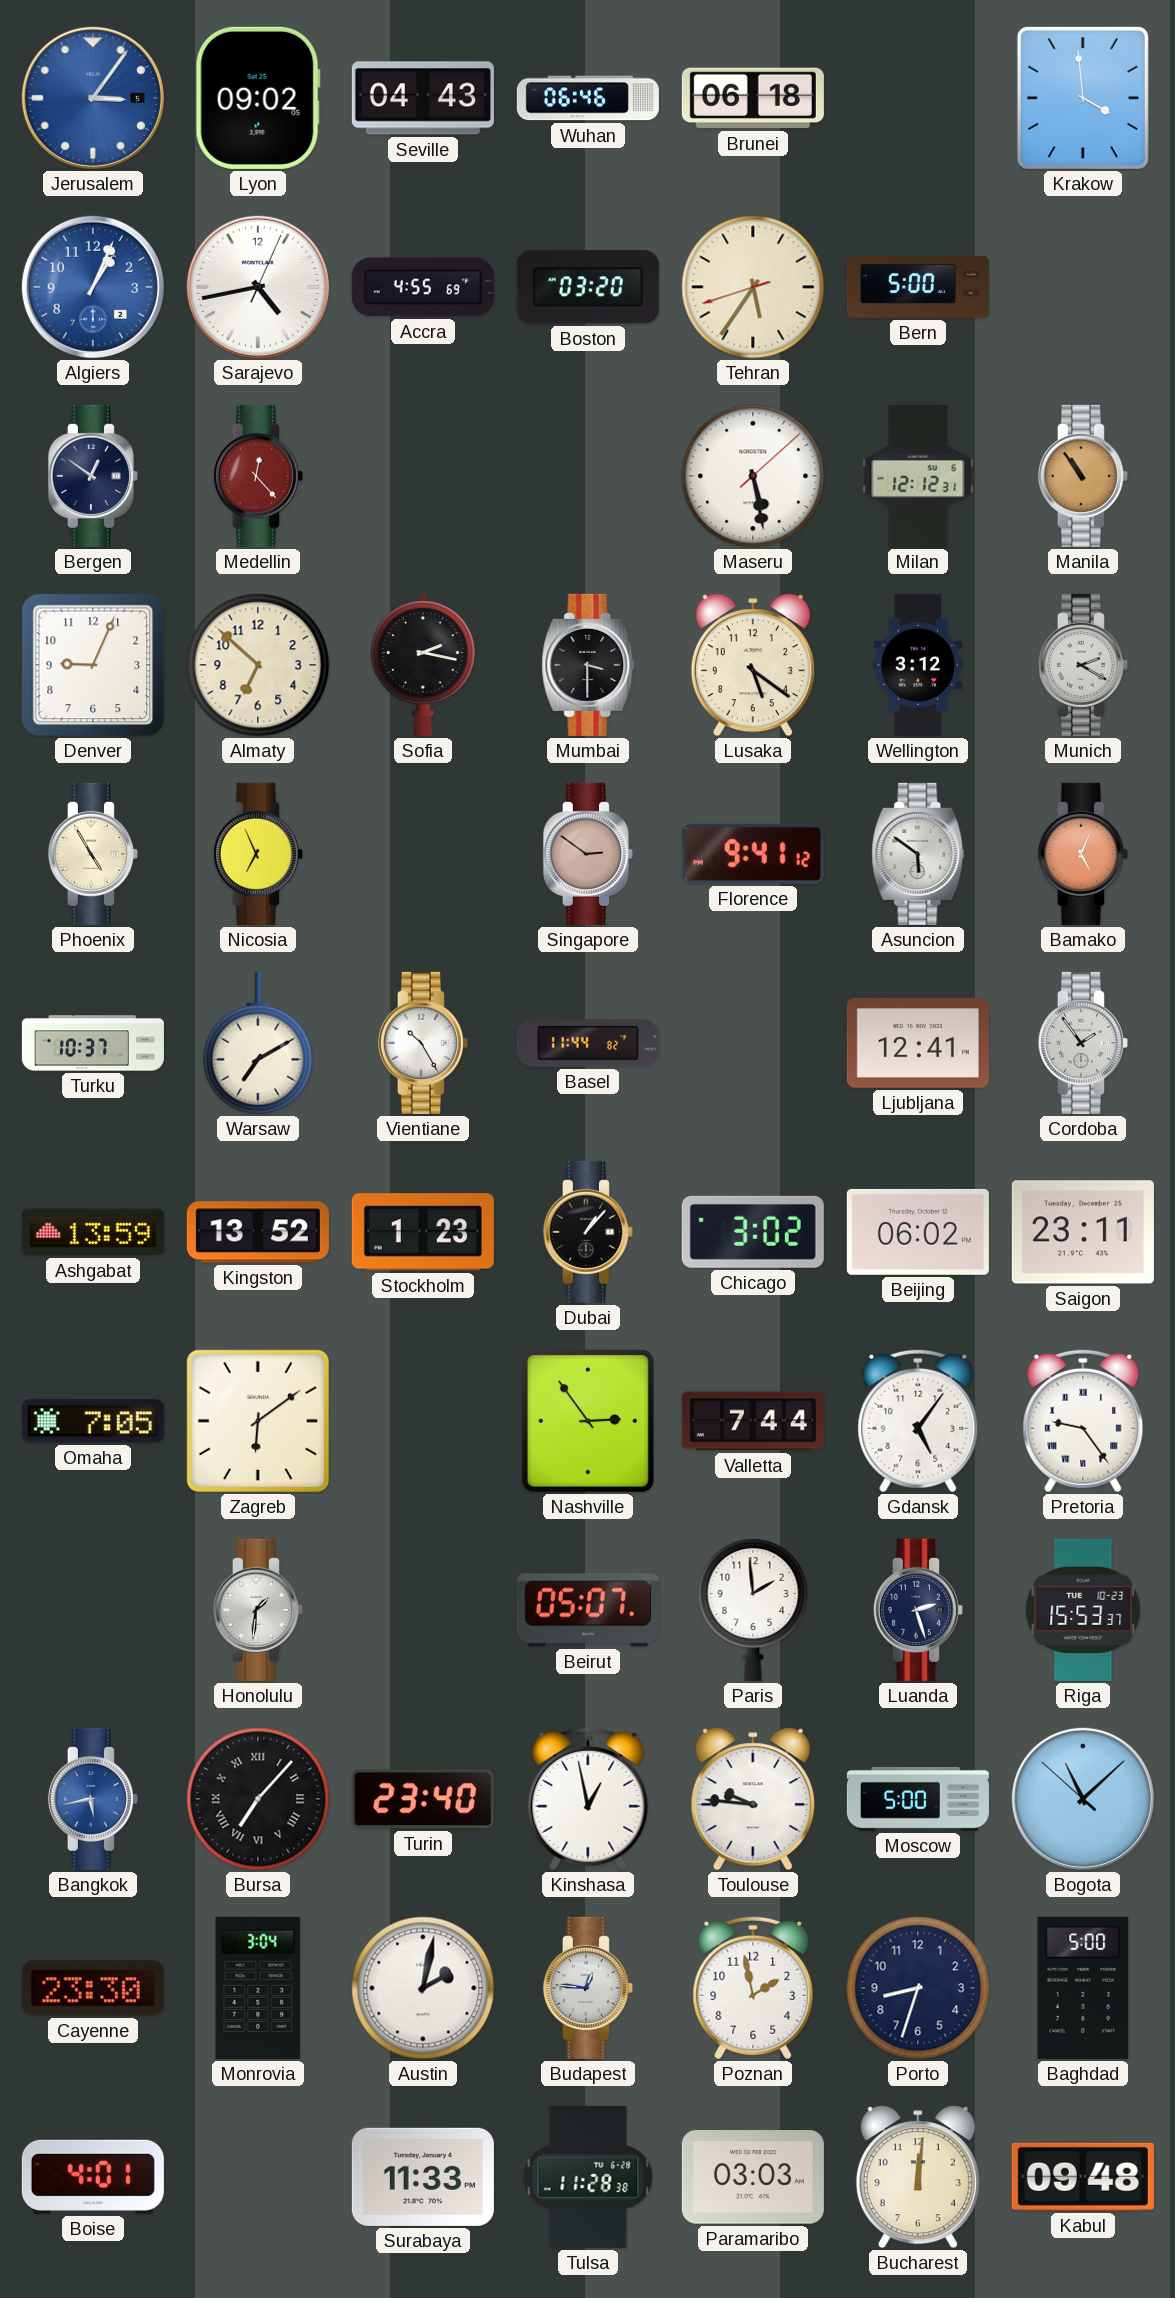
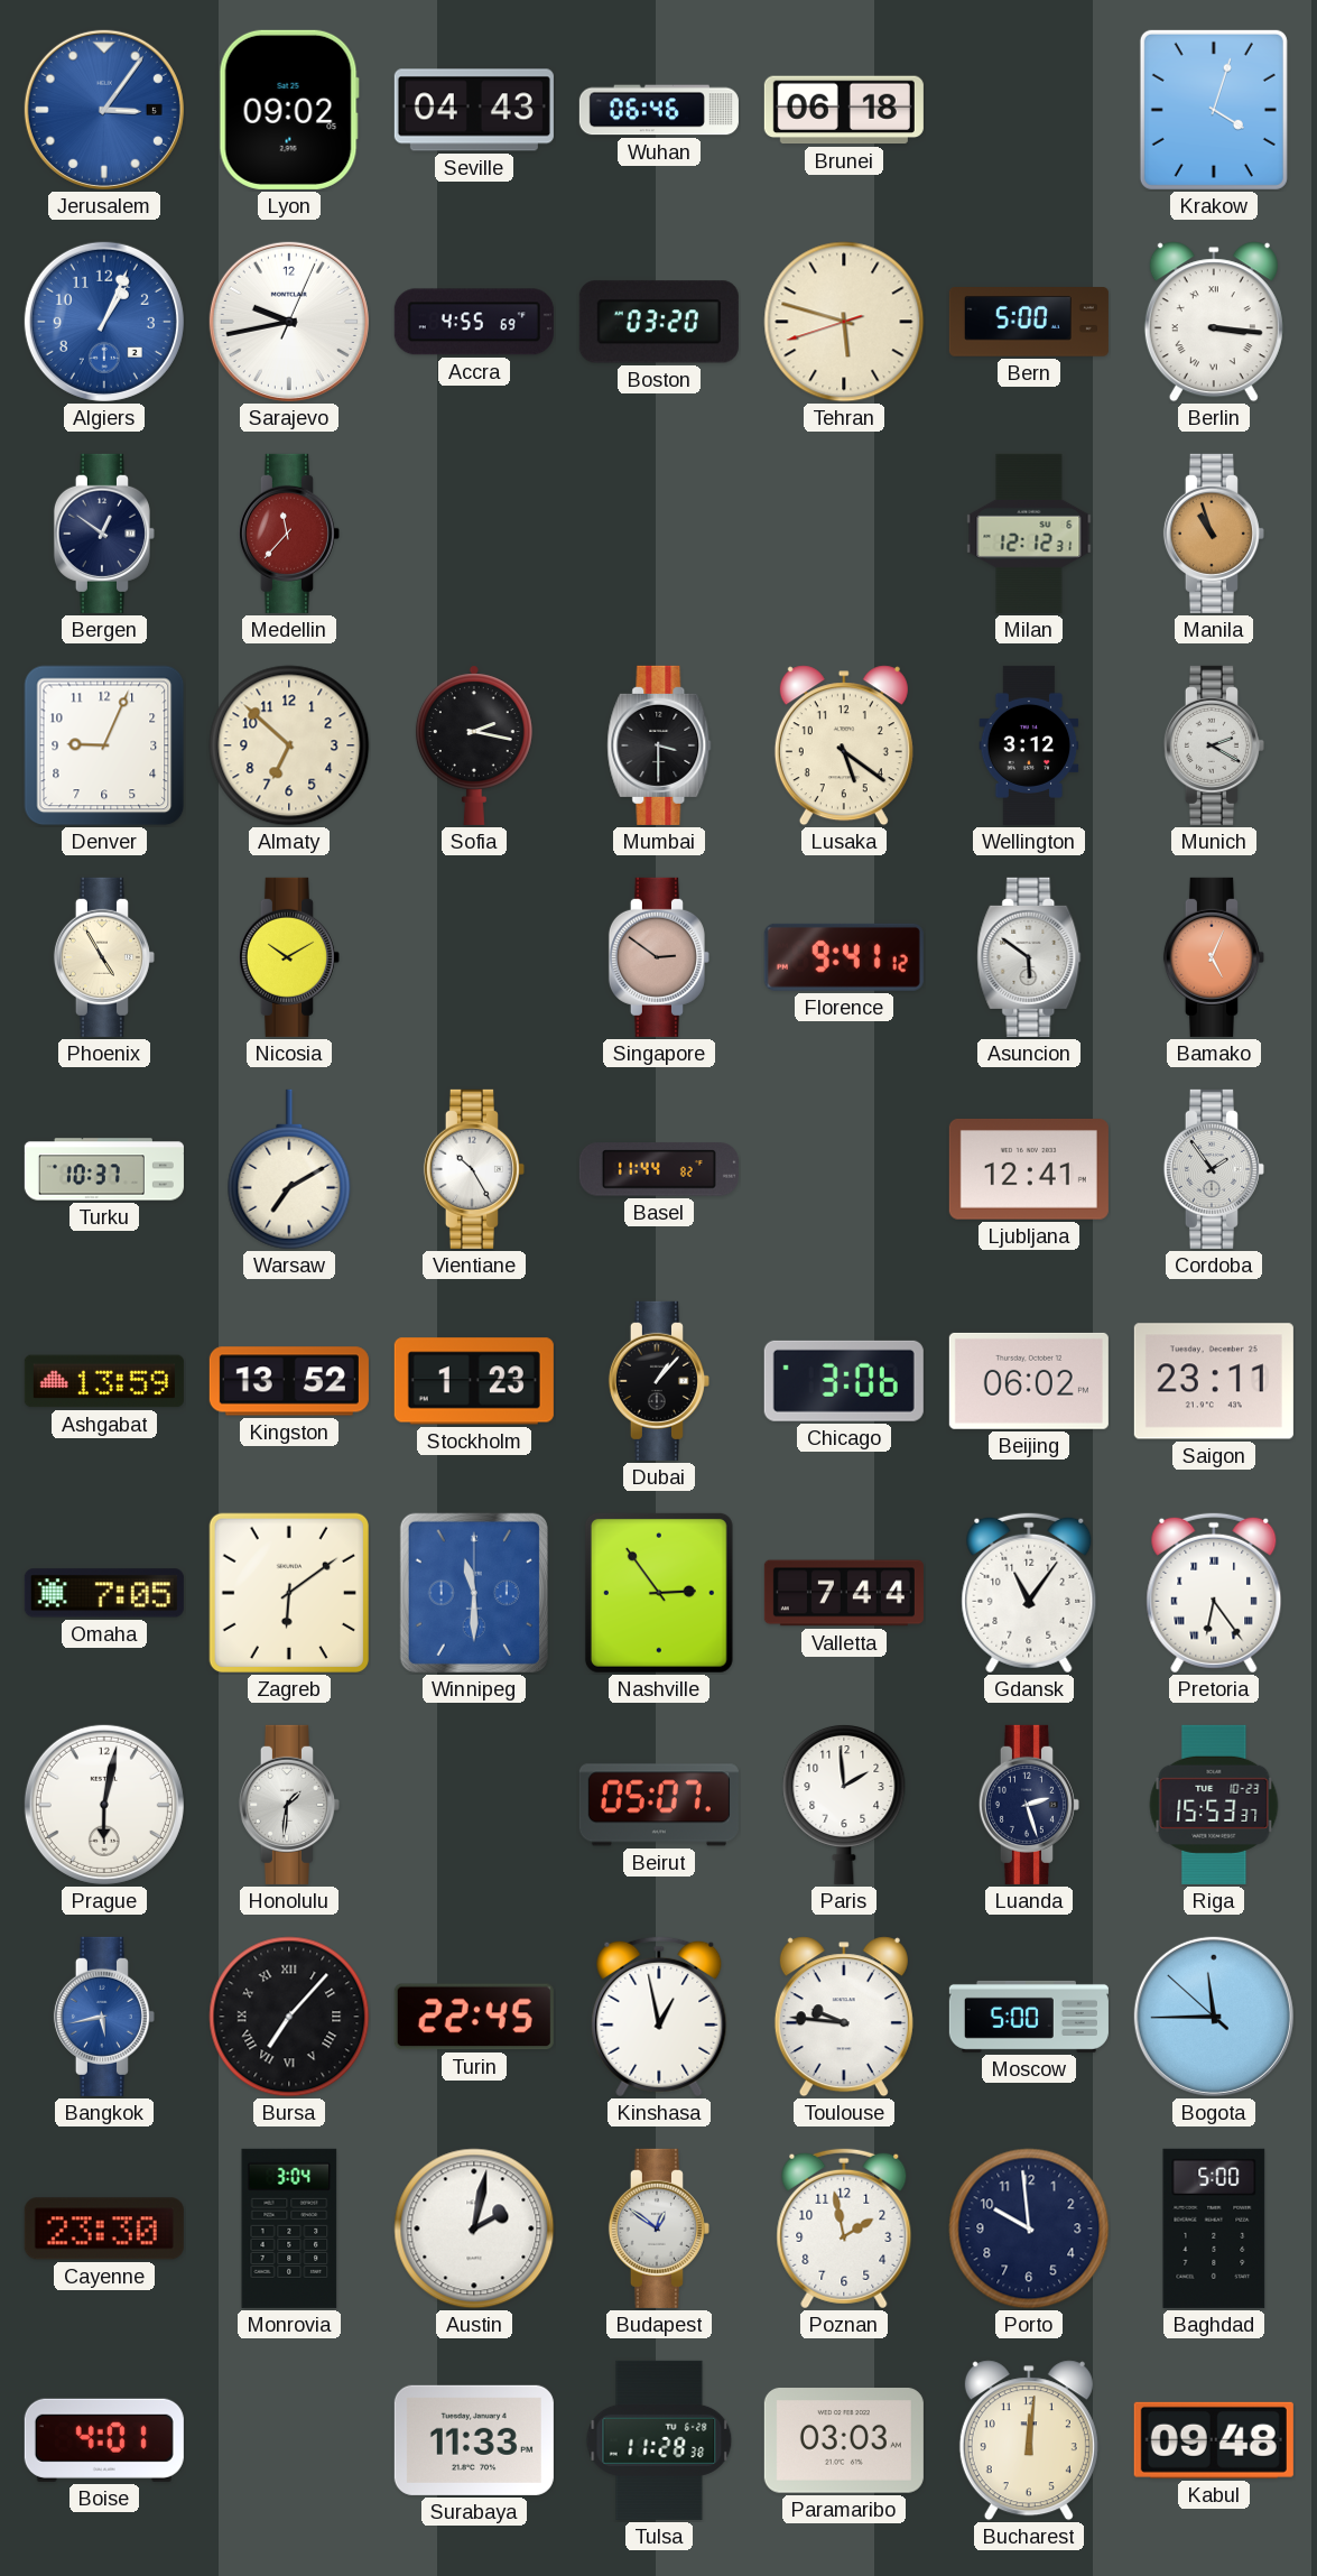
Krakow: 3:59 -> 4:03 (1214, 110)
Sarajevo: 4:43 -> 9:43 (289, 322)
Tehran: 5:35 -> 5:47 (844, 322)
Berlin: none -> 3:16 (1214, 322)
Medellin: 12:23 -> 11:37 (289, 534)
Maseru: 5:28 -> none (753, 476)
Manila: 10:54 -> 10:57 (1214, 534)
Nicosia: 6:56 -> 10:10 (289, 957)
Chicago: 3:02 -> 3:06 (844, 1381)
Winnipeg: none -> 11:30 (474, 1593)
Gdansk: 5:06 -> 11:06 (1029, 1593)
Pretoria: 9:24 -> 6:24 (1214, 1593)
Prague: none -> 6:02 (104, 1805)
Turin: 23:40 -> 22:45 (474, 2017)
Bogota: 11:07 -> 11:44 (1214, 2017)
Budapest: 12:46 -> 12:51 (659, 2228)
Porto: 8:33 -> 9:59 (1029, 2228)
